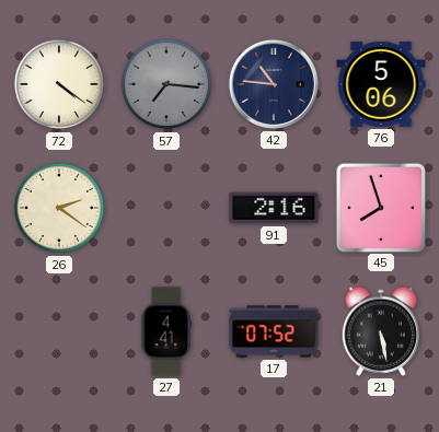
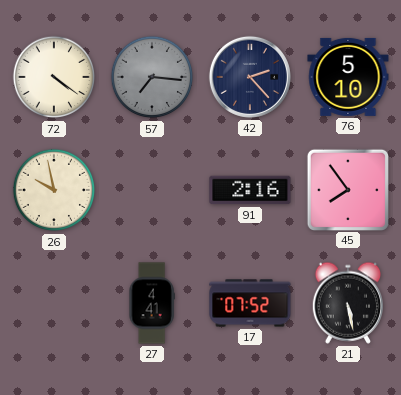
42: 10:46 -> 2:23 (250, 77)
76: 5:06 -> 5:10 (348, 77)
26: 2:21 -> 9:58 (54, 190)
45: 7:57 -> 7:54 (347, 189)
